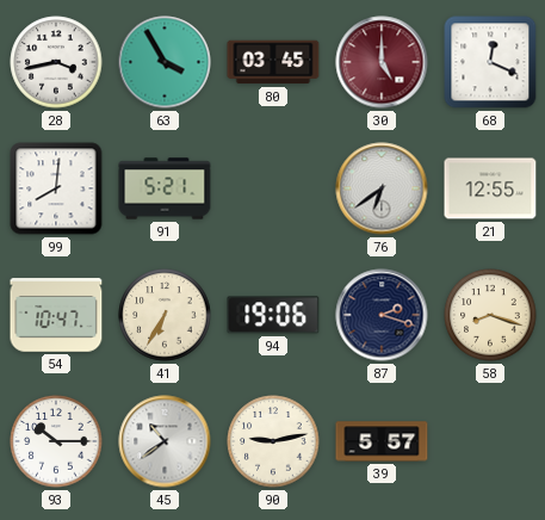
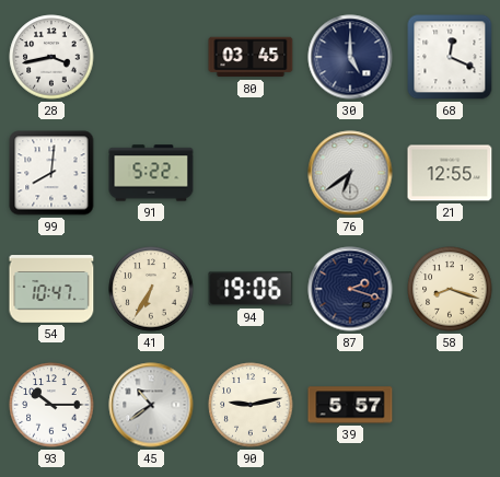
63: 3:55 -> none (165, 62)
30 dial: burgundy -> navy (350, 57)
91: 5:21 -> 5:22 (151, 173)
